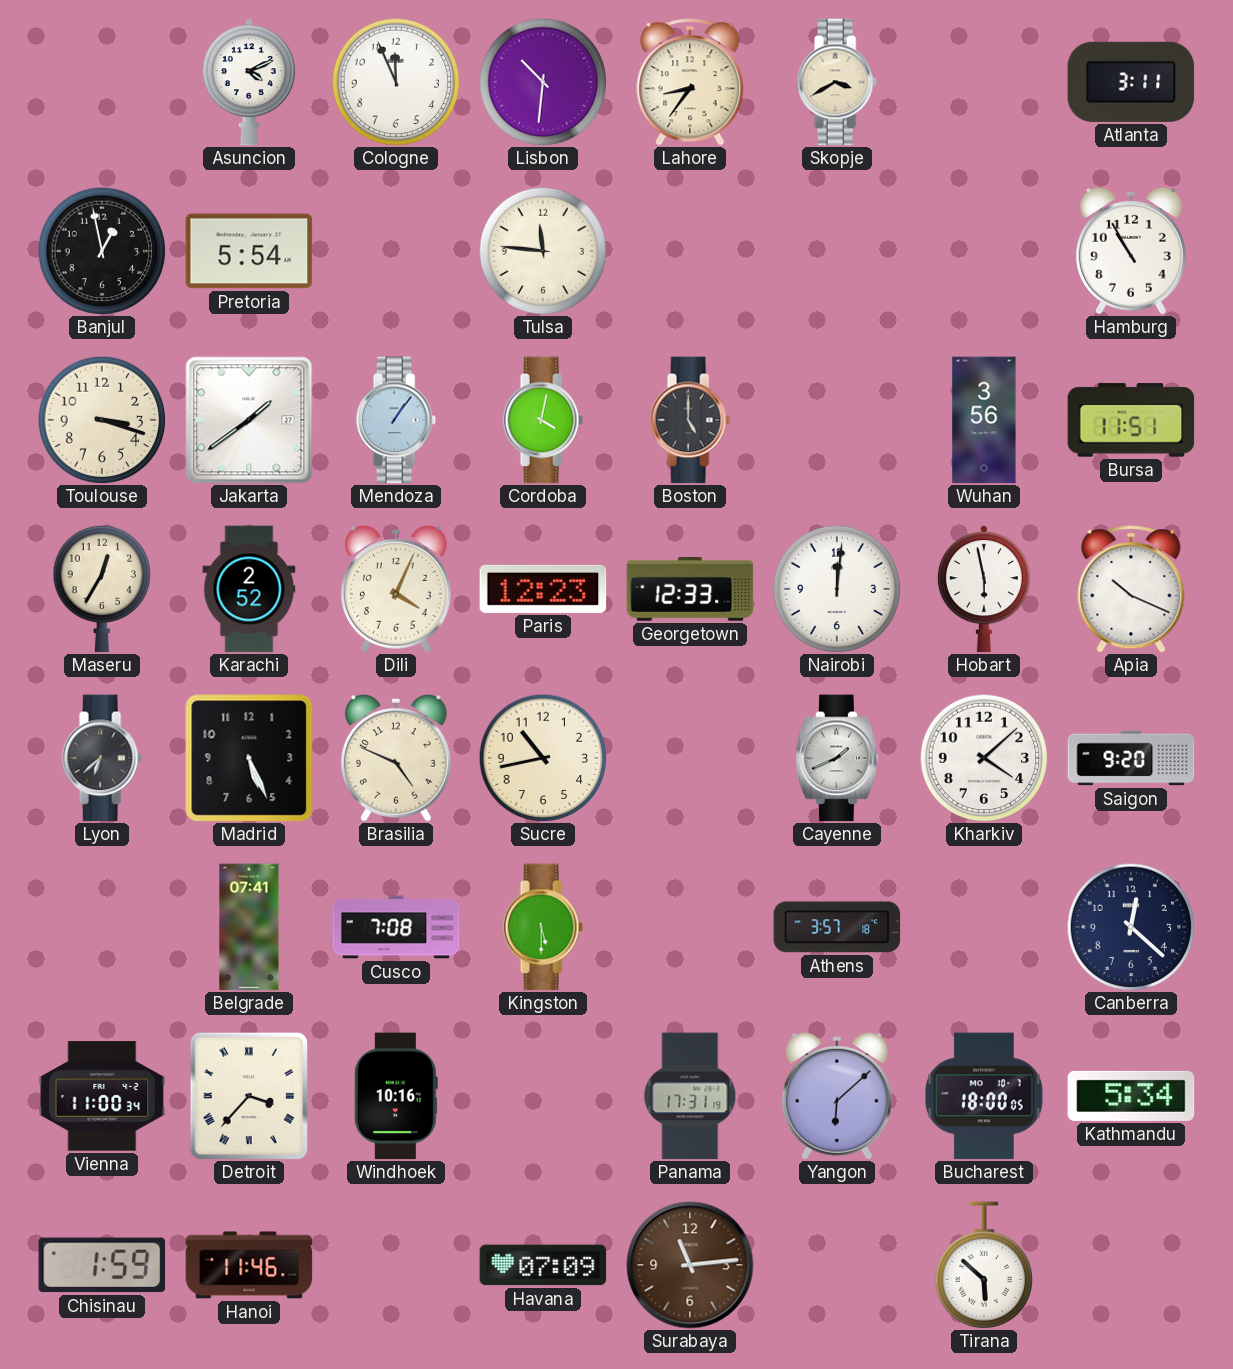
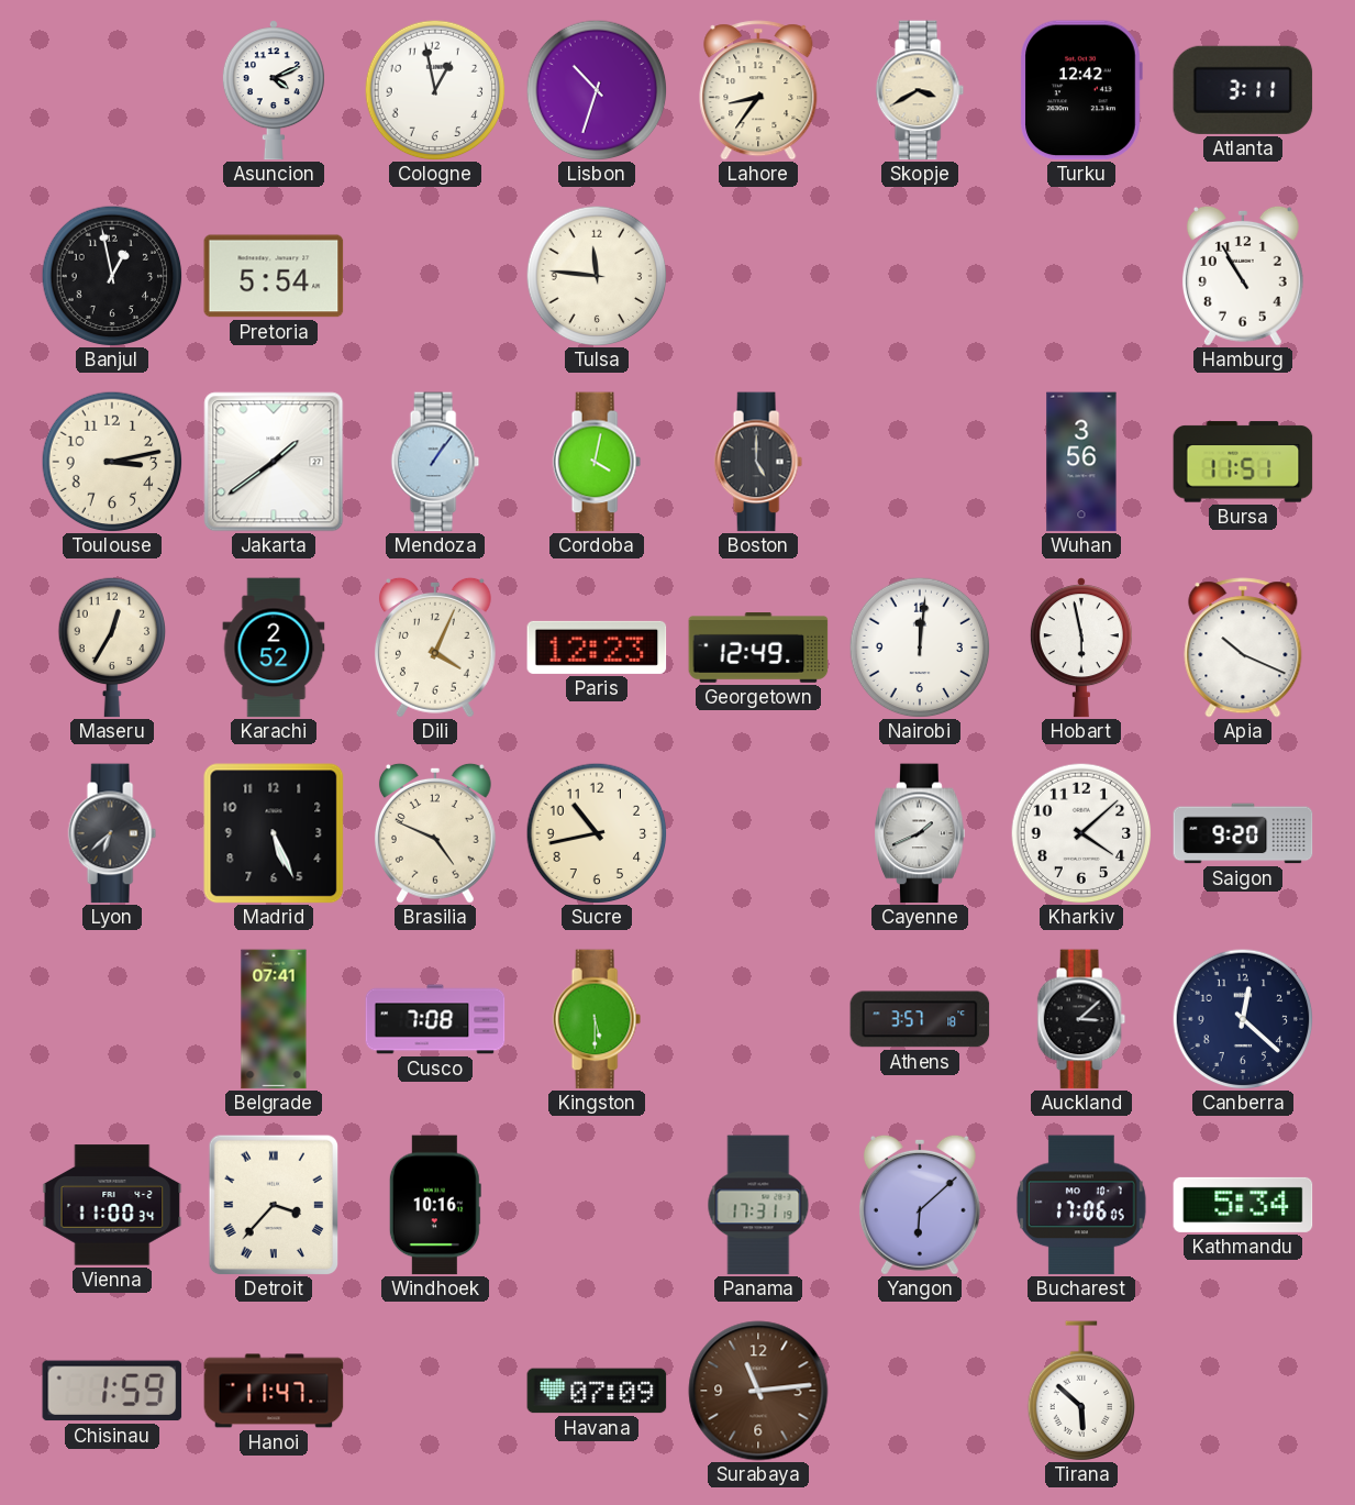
Cologne: 11:56 -> 12:58 (435, 90)
Lisbon: 10:31 -> 10:33 (597, 90)
Turku: none -> 12:42 (1081, 90)
Toulouse: 3:18 -> 3:13 (112, 462)
Georgetown: 12:33 -> 12:49 (758, 649)
Auckland: none -> 3:08 (1081, 1019)
Bucharest: 18:00 -> 17:06 (1081, 1205)
Hanoi: 11:46 -> 11:47 (274, 1391)
